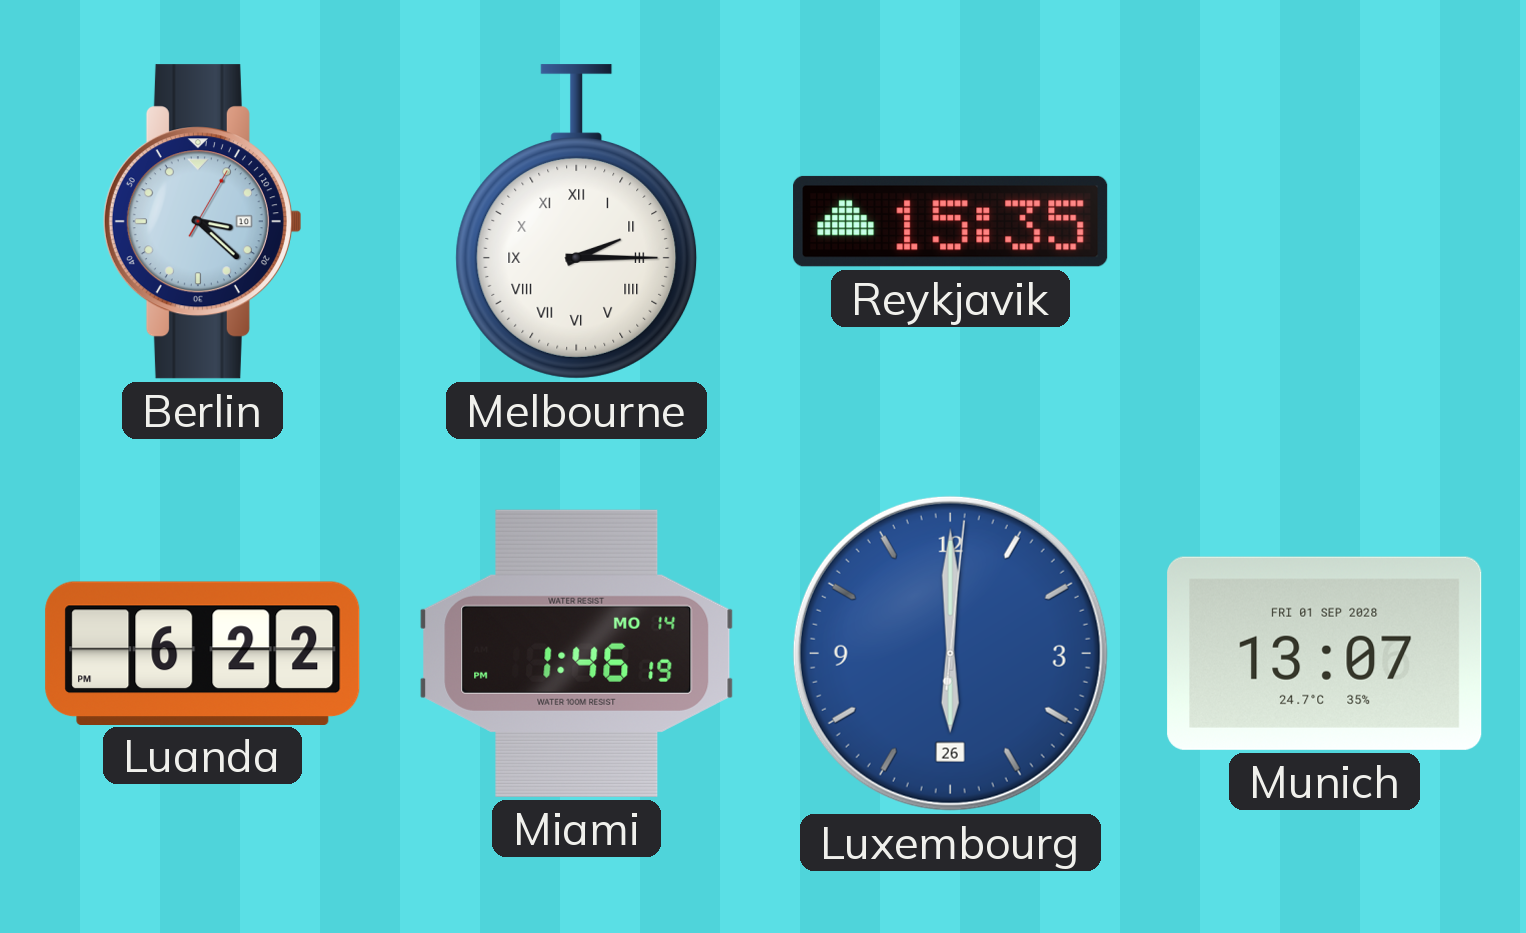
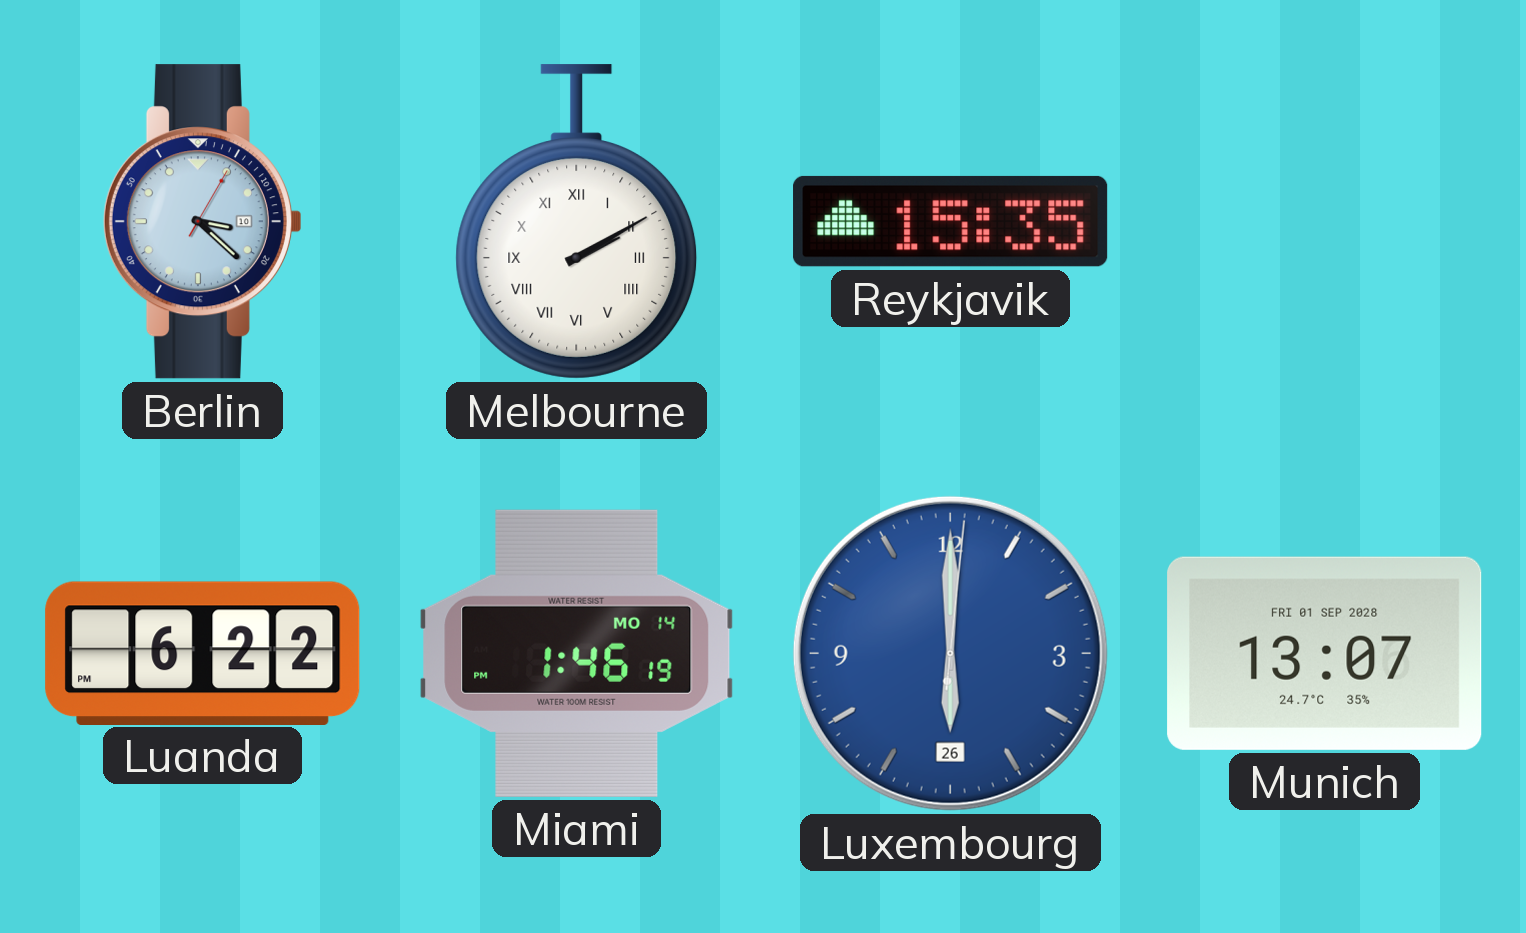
Melbourne: 2:15 -> 2:10 (577, 222)
